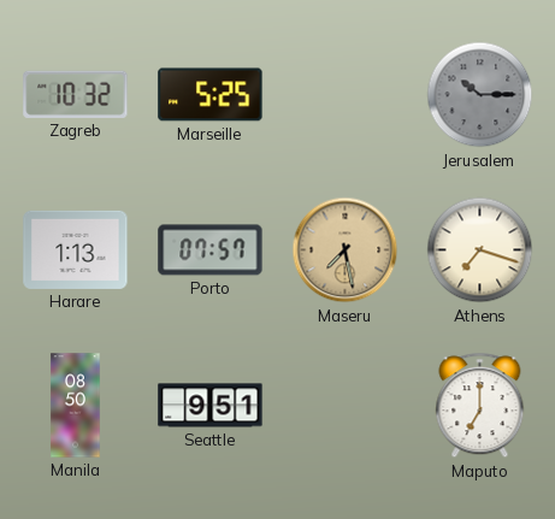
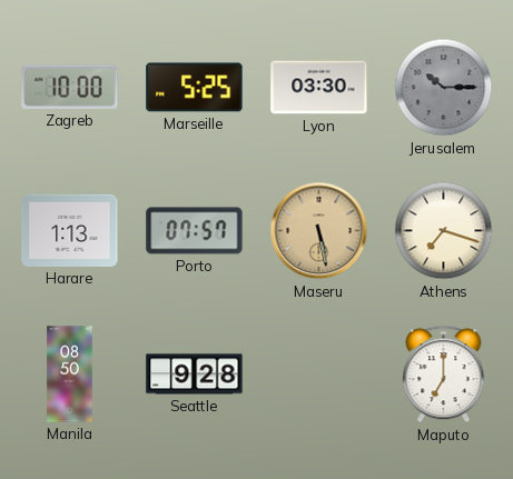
Zagreb: 10:32 -> 10:00 (70, 87)
Lyon: none -> 03:30 (319, 88)
Maseru: 7:28 -> 5:28 (319, 231)
Seattle: 9:51 -> 9:28 (195, 375)
